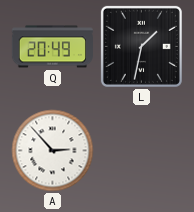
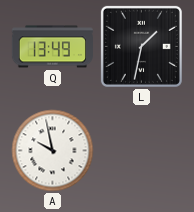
Q: 20:49 -> 13:49 (52, 47)
A: 2:53 -> 9:58 (53, 151)
